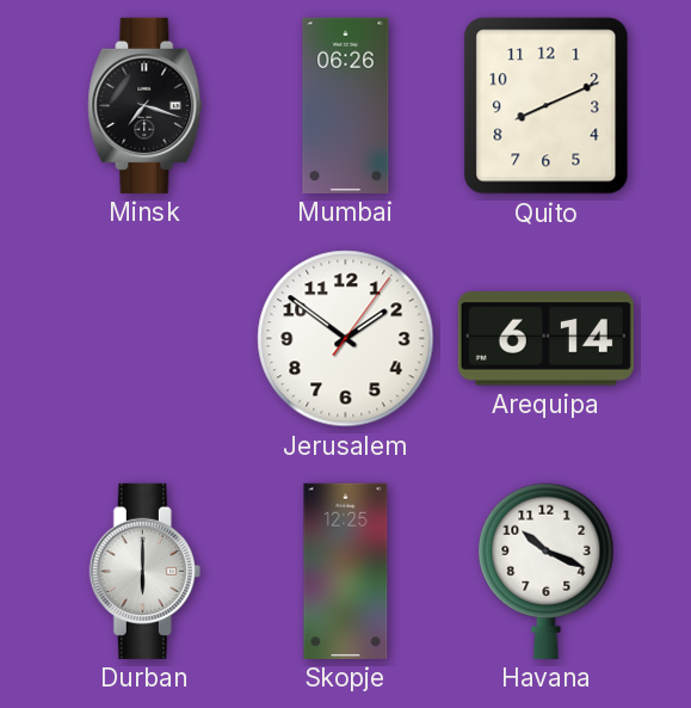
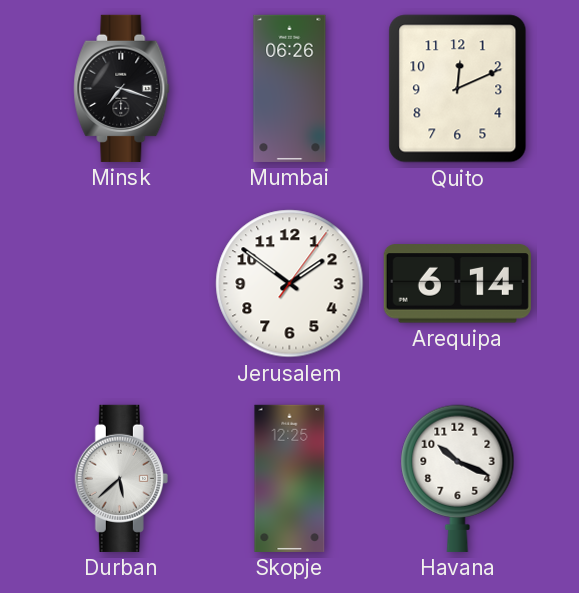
Quito: 8:11 -> 12:11 (458, 89)
Durban: 6:00 -> 5:38 (121, 478)
